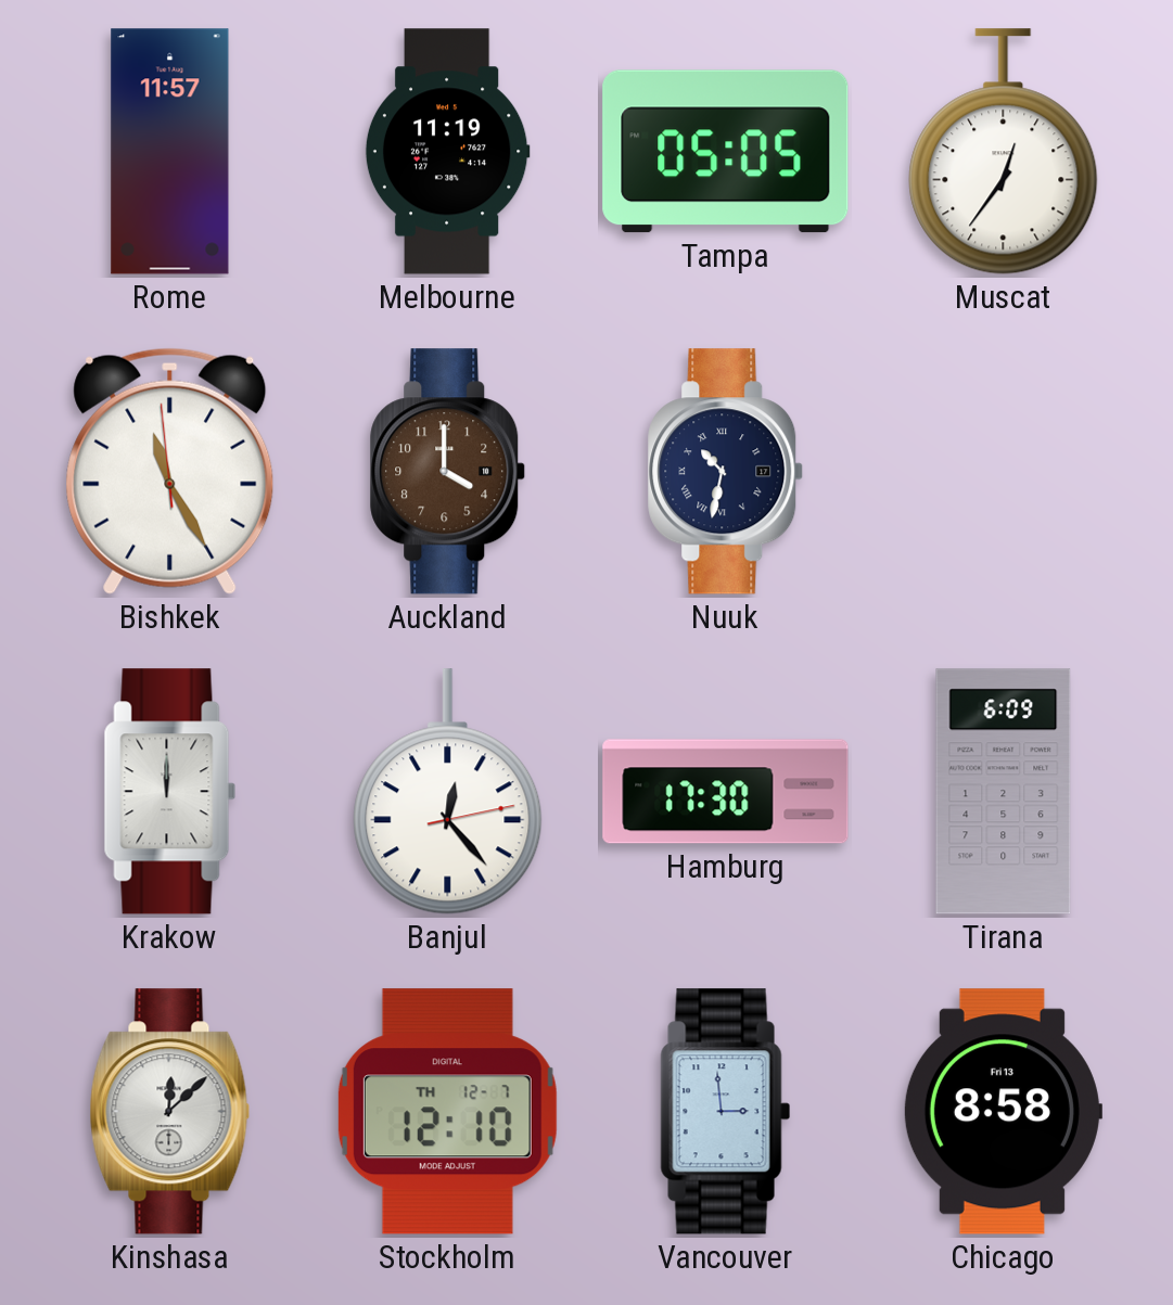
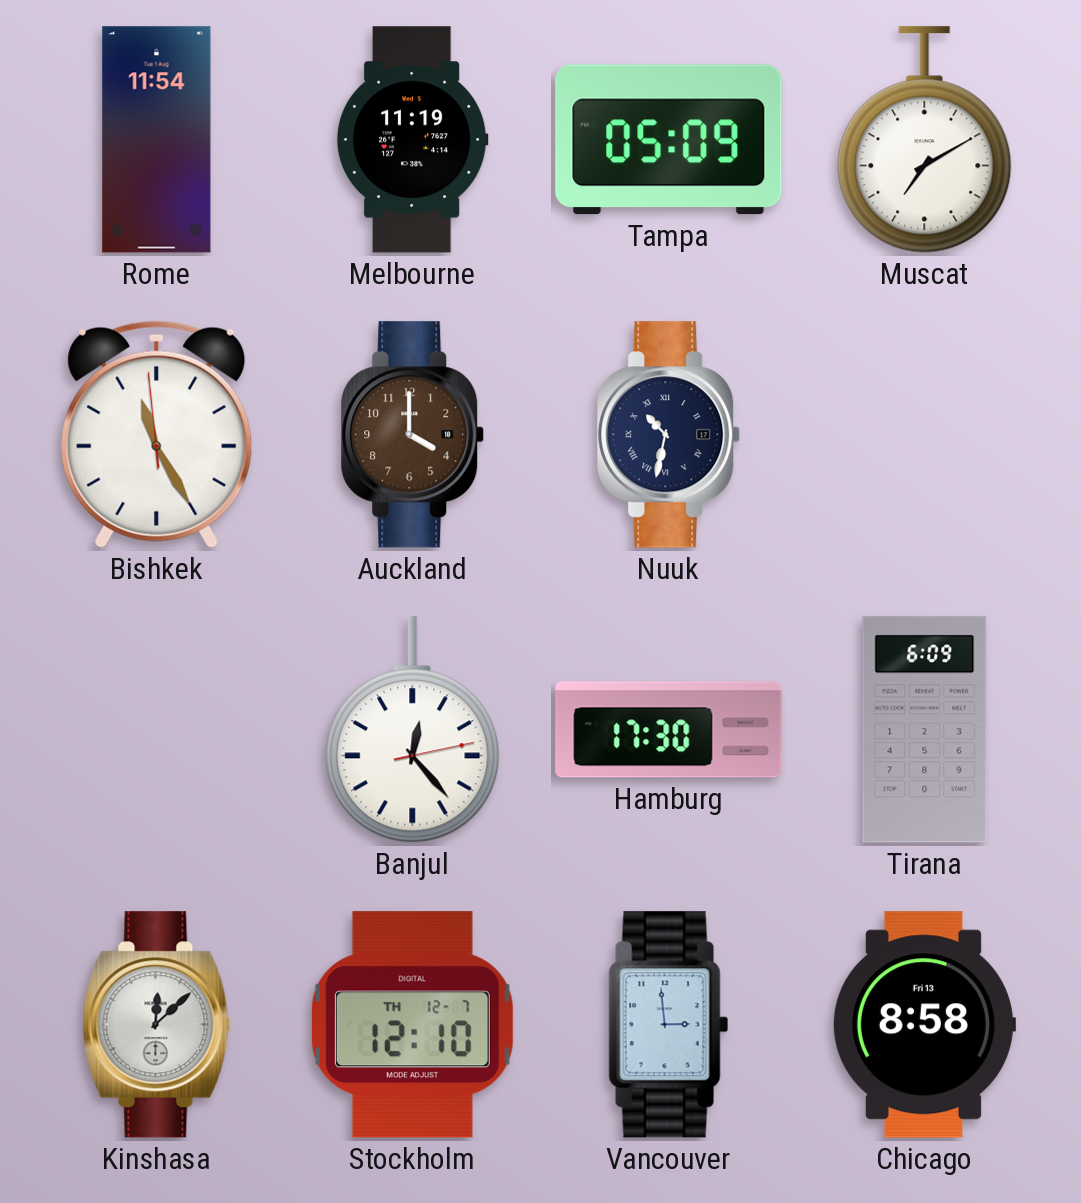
Rome: 11:57 -> 11:54 (157, 140)
Tampa: 05:05 -> 05:09 (669, 140)
Muscat: 12:36 -> 7:10 (925, 140)
Krakow: 12:00 -> none (170, 792)
